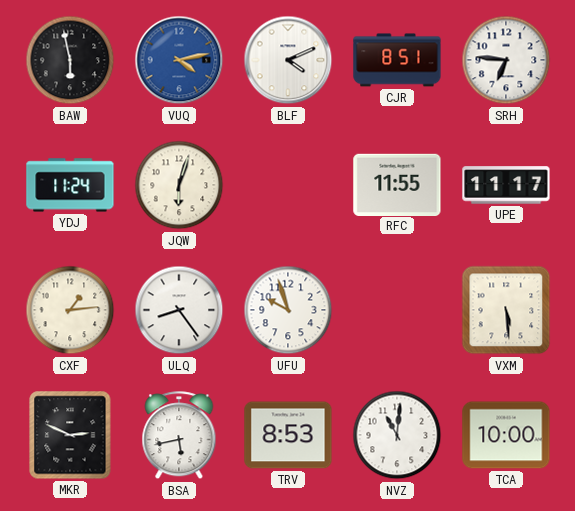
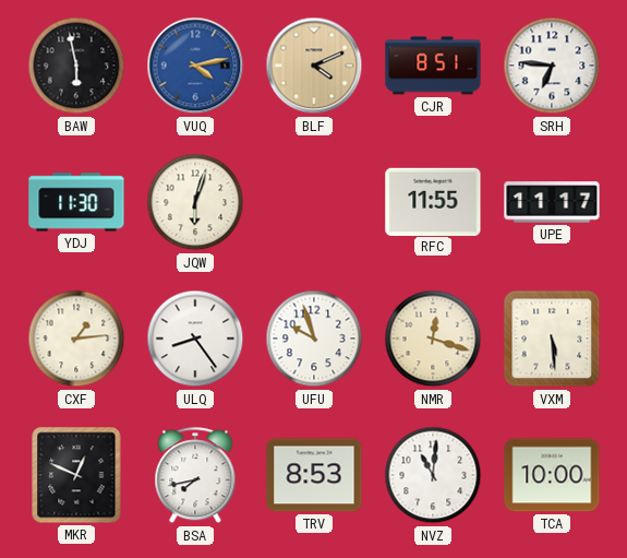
BLF dial: white -> champagne (314, 66)
YDJ: 11:24 -> 11:30 (76, 202)
NMR: none -> 12:18 (433, 339)
MKR: 2:49 -> 12:49 (76, 475)
BSA: 5:43 -> 7:43 (195, 476)
